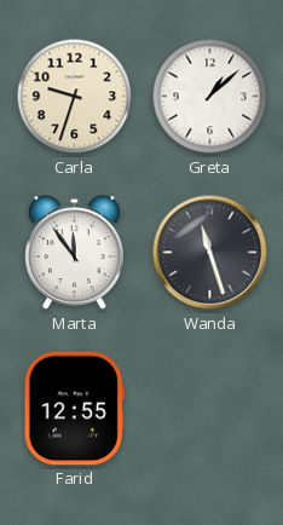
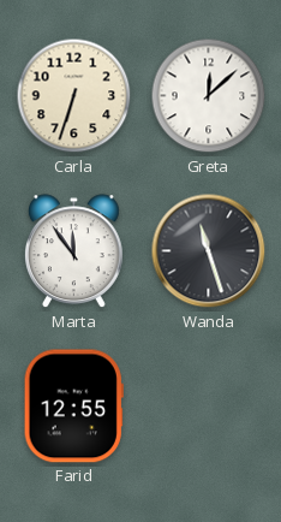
Carla: 9:33 -> 6:33 (74, 96)
Greta: 1:08 -> 12:08 (209, 96)
